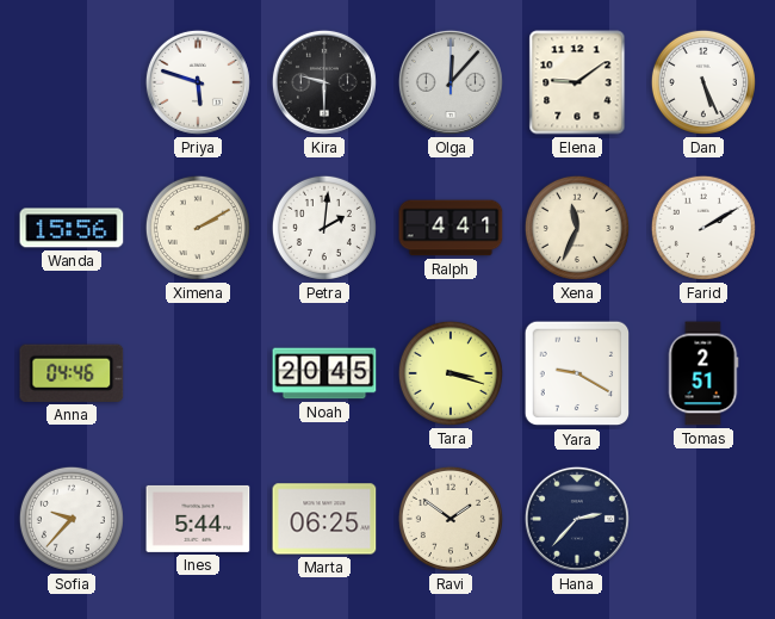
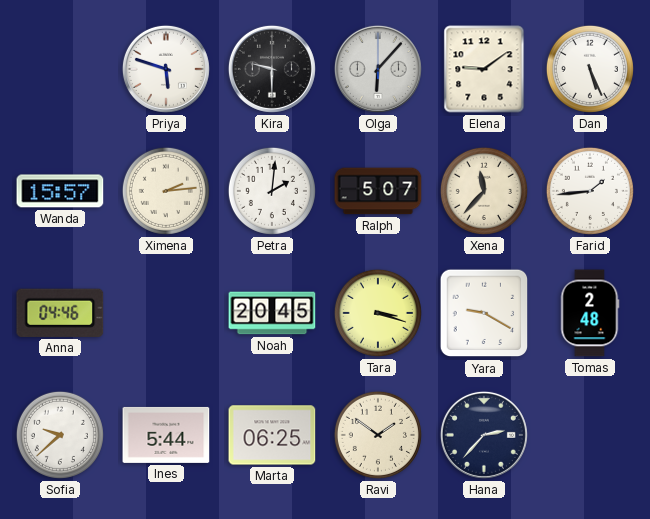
Olga: 12:07 -> 6:07 (378, 69)
Wanda: 15:56 -> 15:57 (60, 191)
Ximena: 2:10 -> 2:14 (166, 191)
Ralph: 4:41 -> 5:07 (378, 191)
Xena: 11:34 -> 11:37 (484, 191)
Farid: 2:10 -> 1:44 (590, 191)
Tomas: 2:51 -> 2:48 (590, 313)
Sofia: 9:37 -> 9:38 (60, 435)
